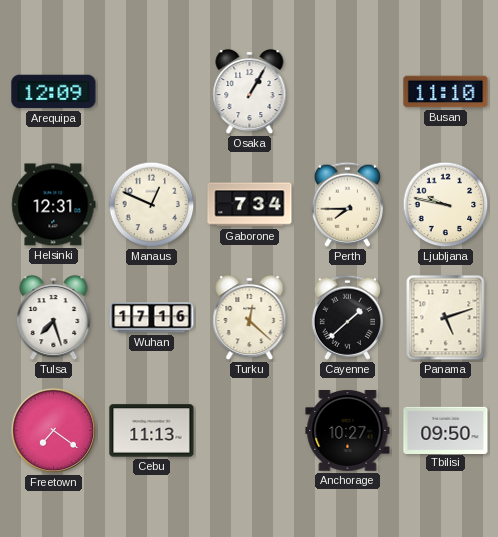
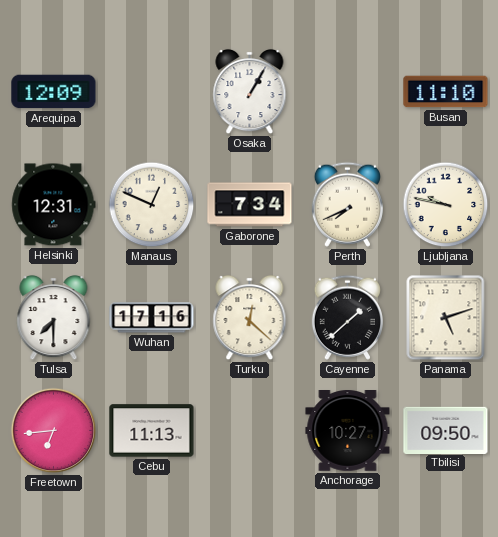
Perth: 7:45 -> 7:41 (347, 204)
Tulsa: 7:27 -> 7:30 (54, 318)
Freetown: 7:21 -> 6:44 (54, 431)
